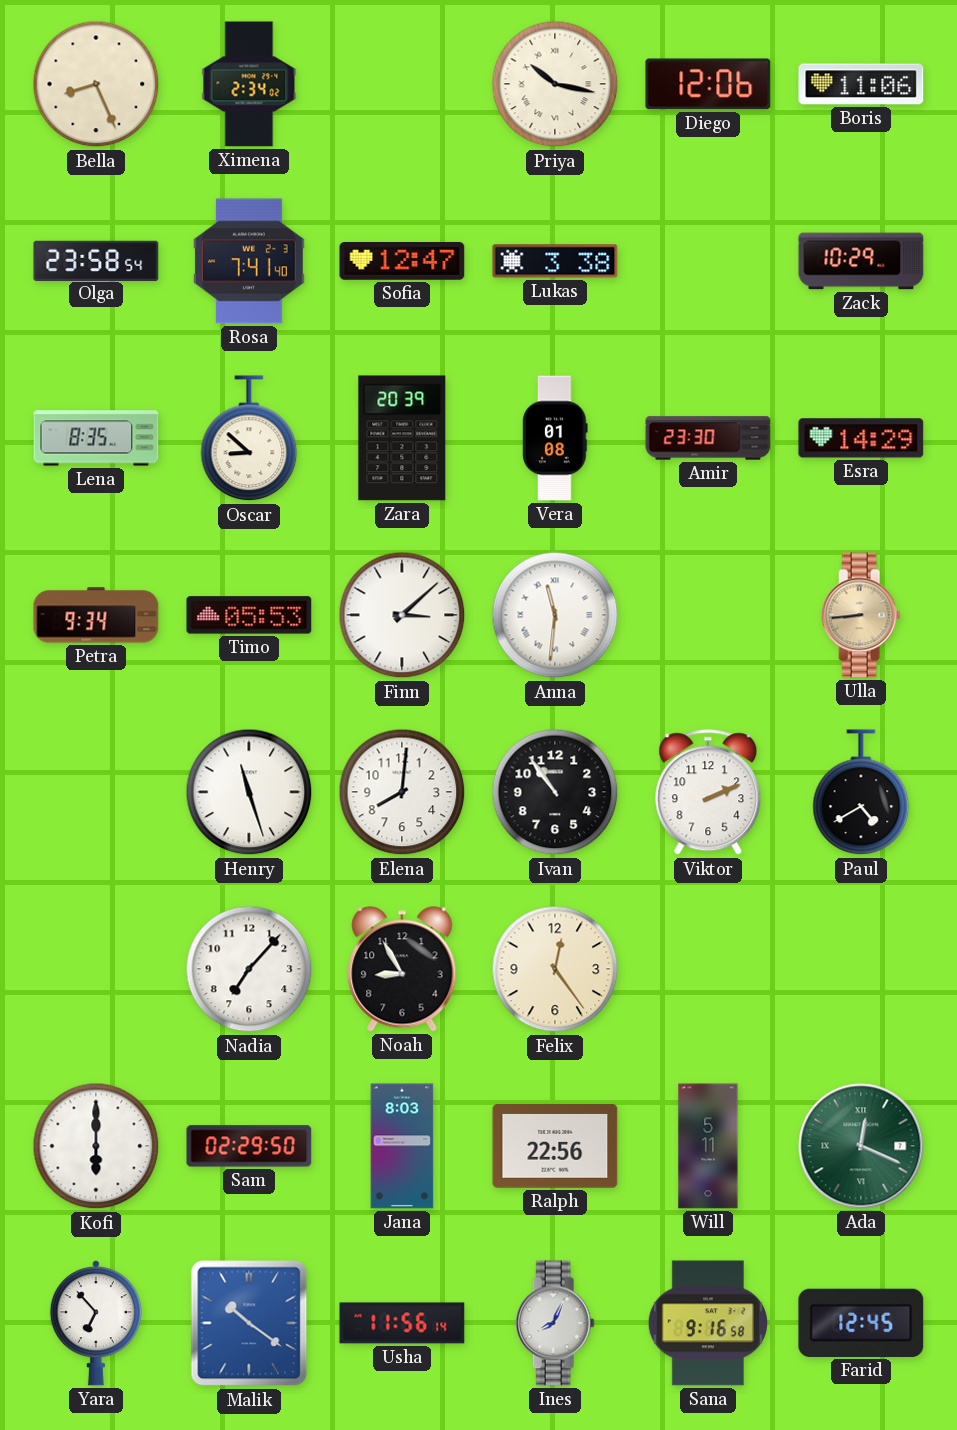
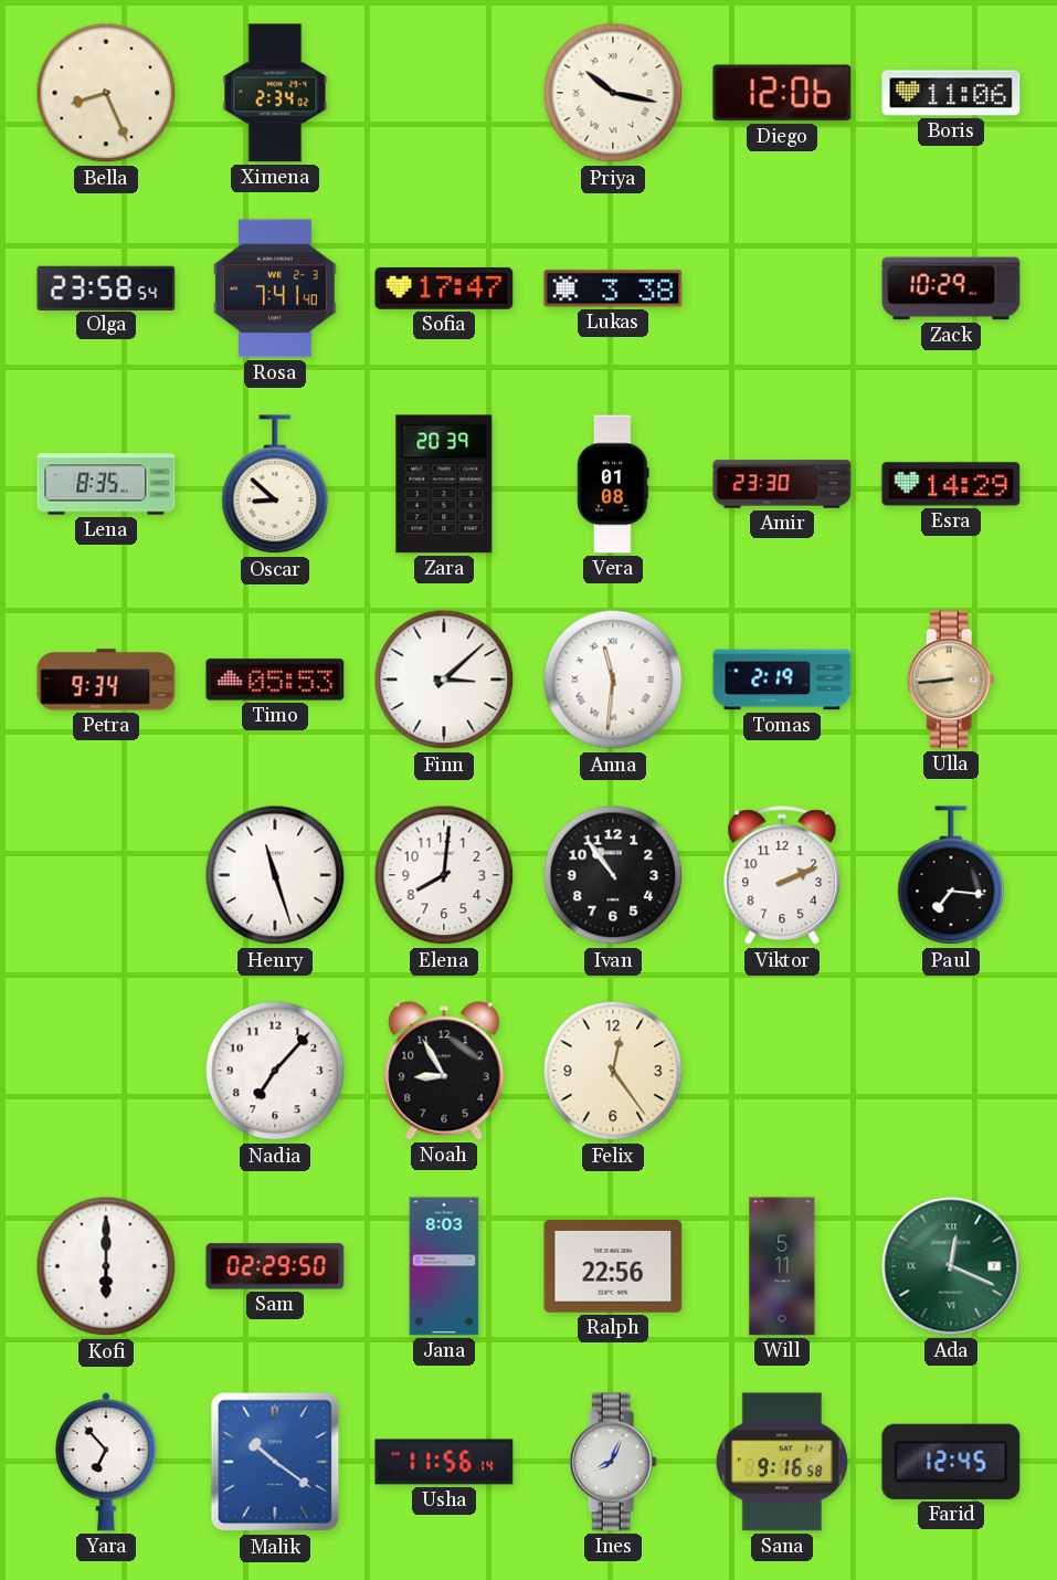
Sofia: 12:47 -> 17:47 (444, 289)
Tomas: none -> 2:19 (782, 680)
Paul: 4:40 -> 7:16 (951, 876)
